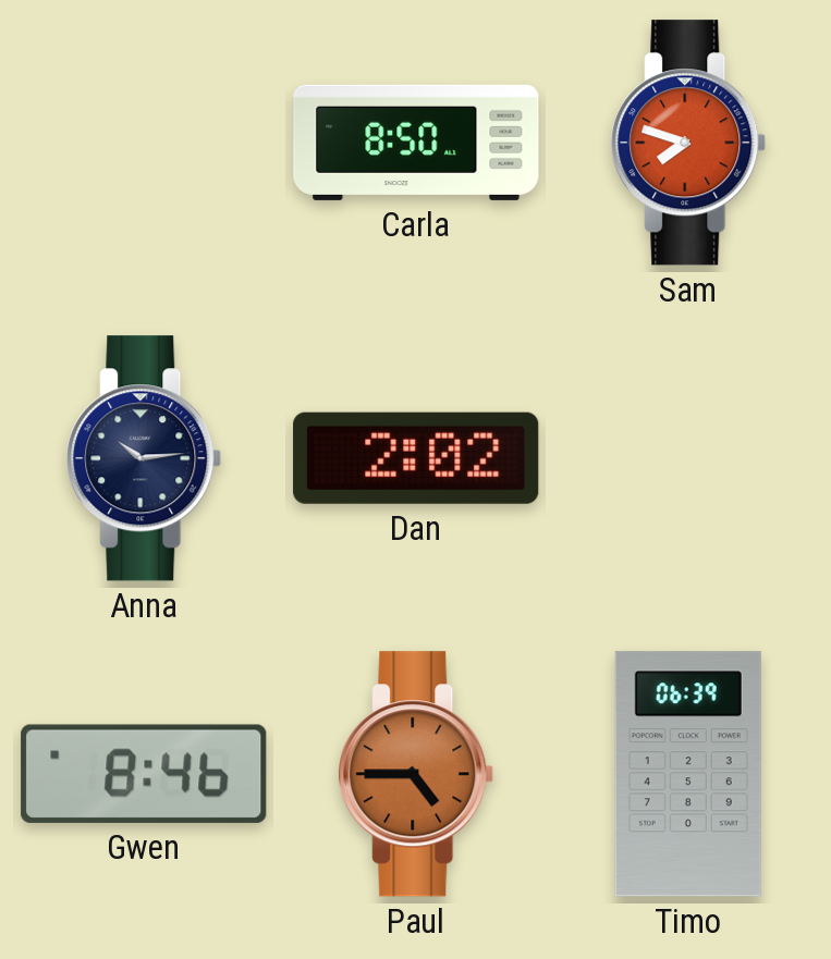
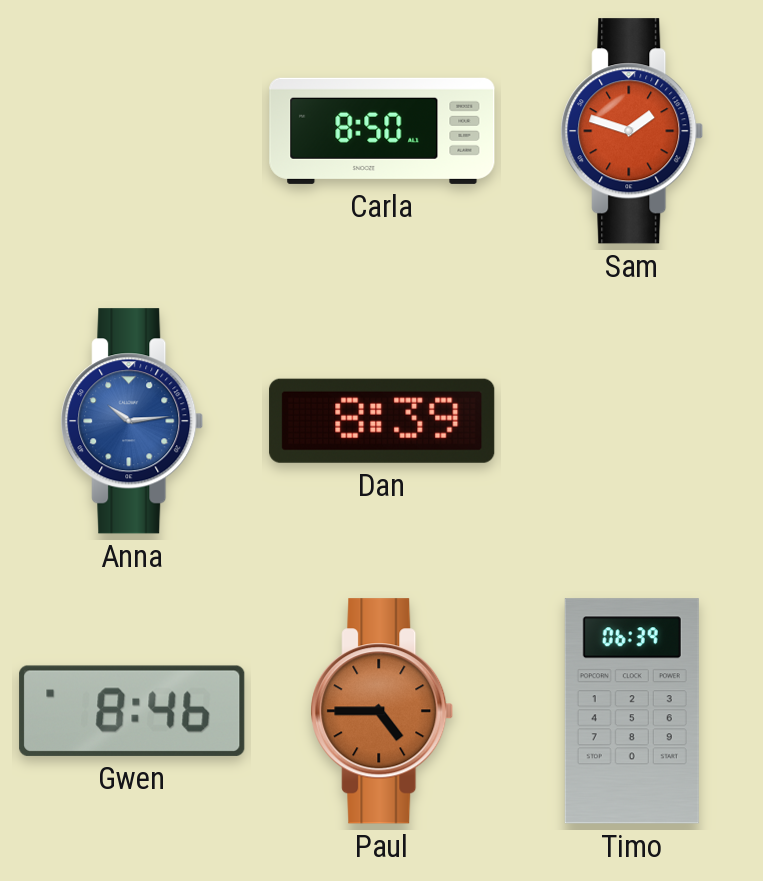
Sam: 7:48 -> 1:48 (632, 131)
Anna dial: navy -> blue (132, 421)
Dan: 2:02 -> 8:39 (382, 421)
